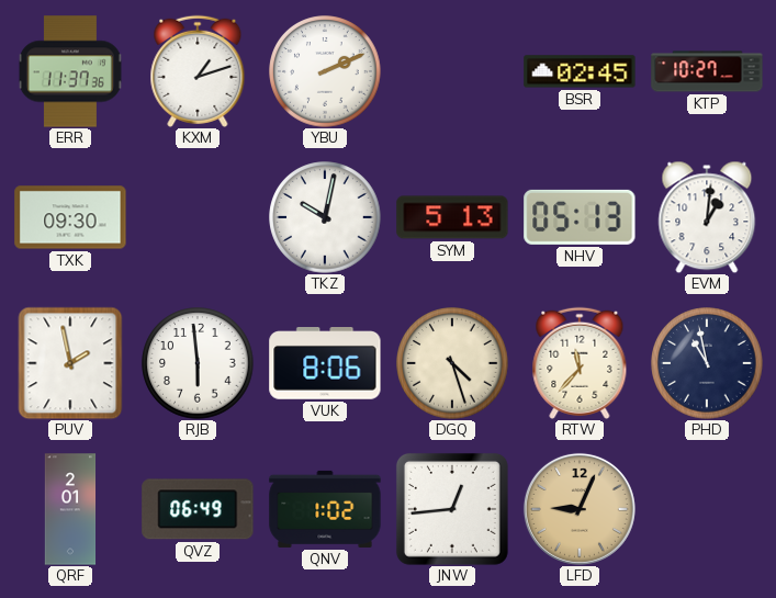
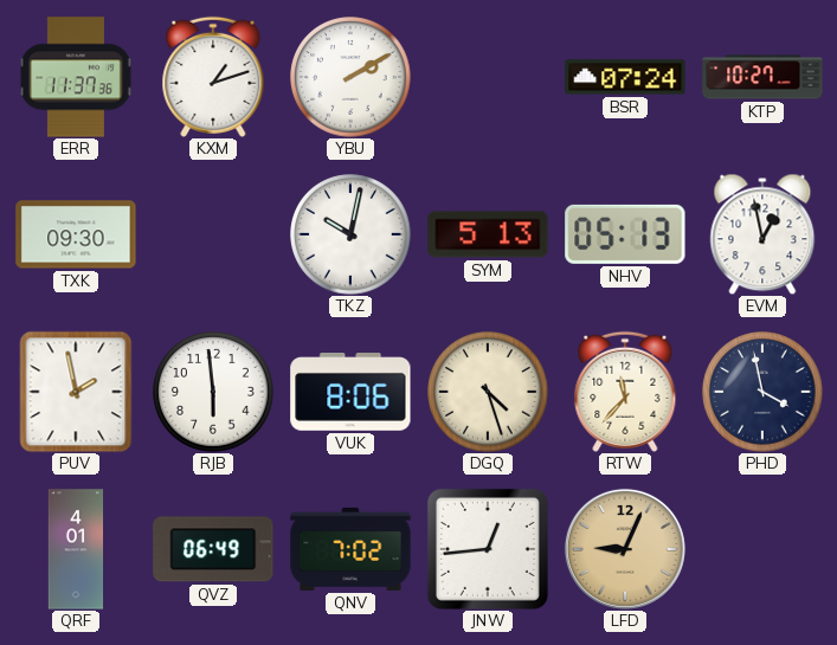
YBU: 2:11 -> 2:10 (350, 77)
BSR: 02:45 -> 07:24 (625, 77)
EVM: 1:01 -> 12:58 (762, 234)
PHD: 10:58 -> 3:58 (762, 392)
QRF: 2:01 -> 4:01 (76, 549)
QNV: 1:02 -> 7:02 (350, 549)
